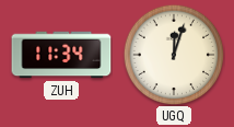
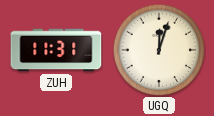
ZUH: 11:34 -> 11:31 (56, 50)
